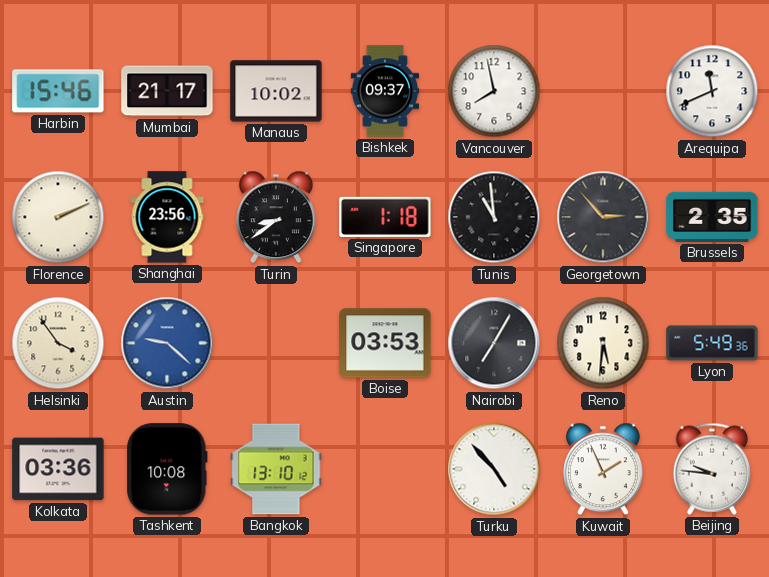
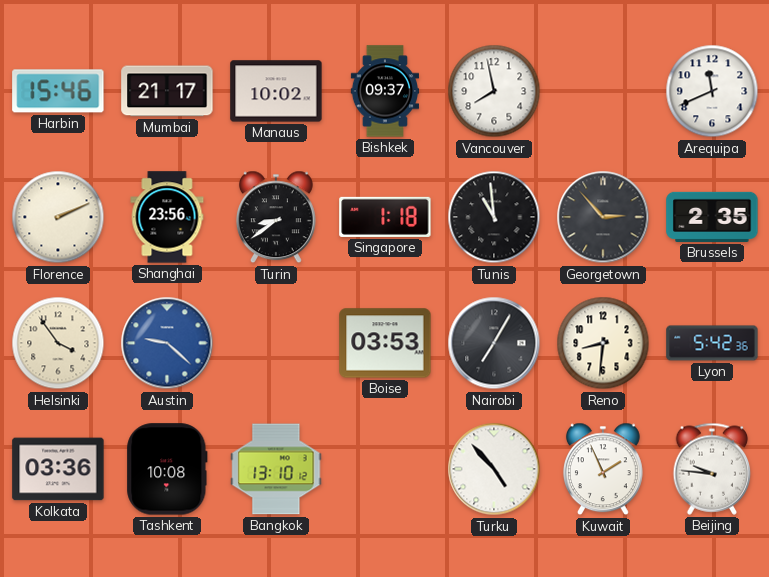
Reno: 5:31 -> 8:31 (603, 343)
Lyon: 5:49 -> 5:42 (712, 343)
